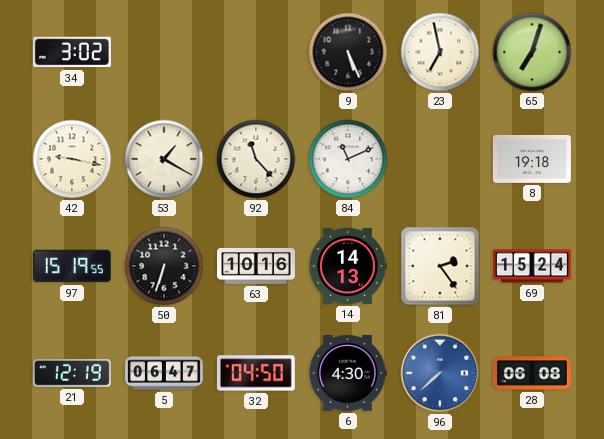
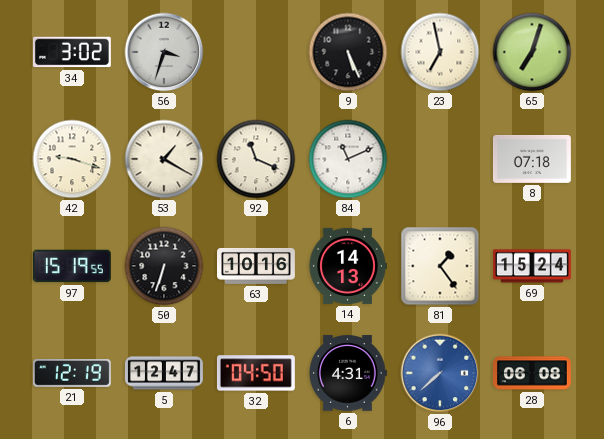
56: none -> 3:33 (164, 52)
42: 9:17 -> 9:18 (72, 159)
92: 11:23 -> 11:19 (256, 159)
8: 19:18 -> 07:18 (532, 160)
81: 2:24 -> 1:24 (440, 266)
5: 06:47 -> 12:47 (165, 373)
6: 4:30 -> 4:31 (348, 373)
